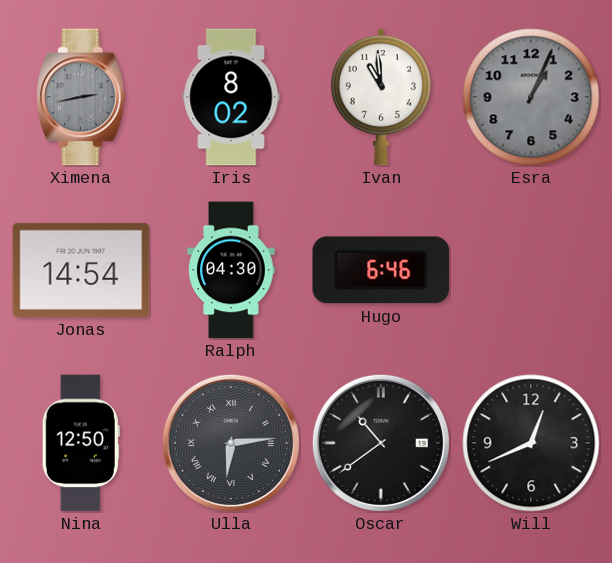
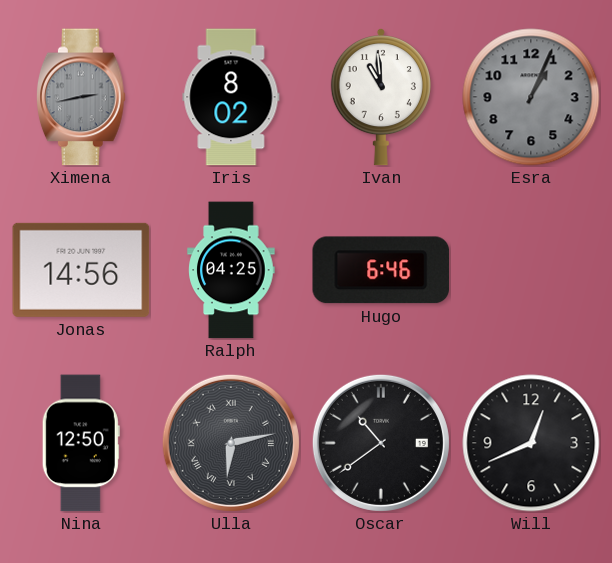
Jonas: 14:54 -> 14:56 (81, 270)
Ralph: 04:30 -> 04:25 (231, 270)
Ulla: 6:14 -> 6:13 (231, 443)
